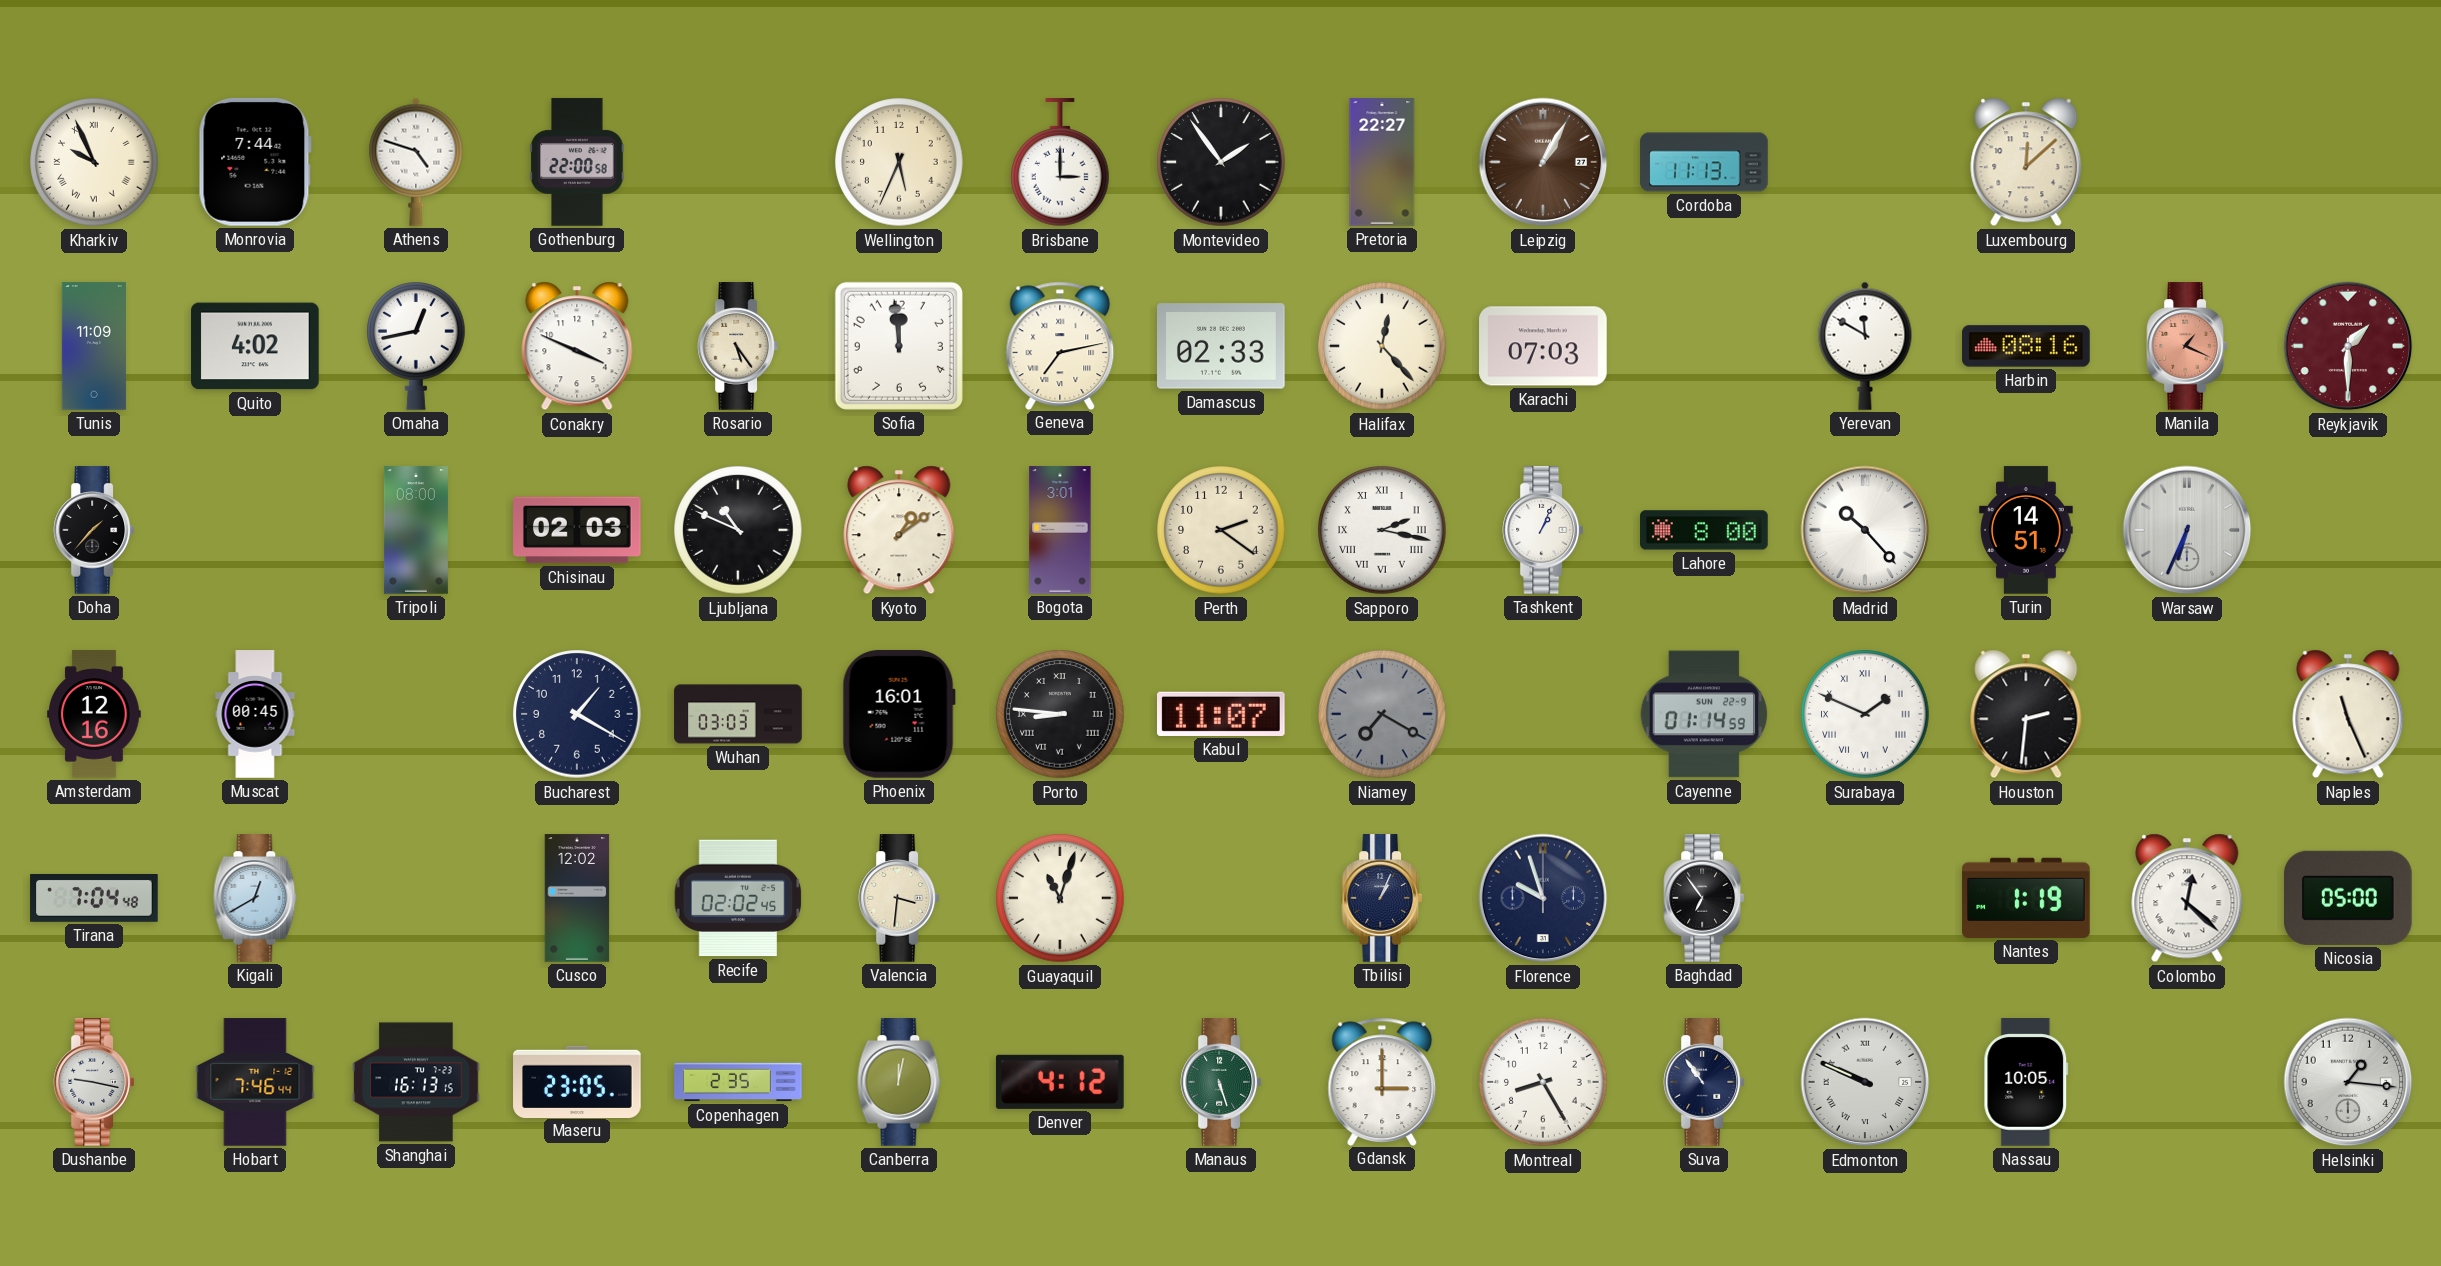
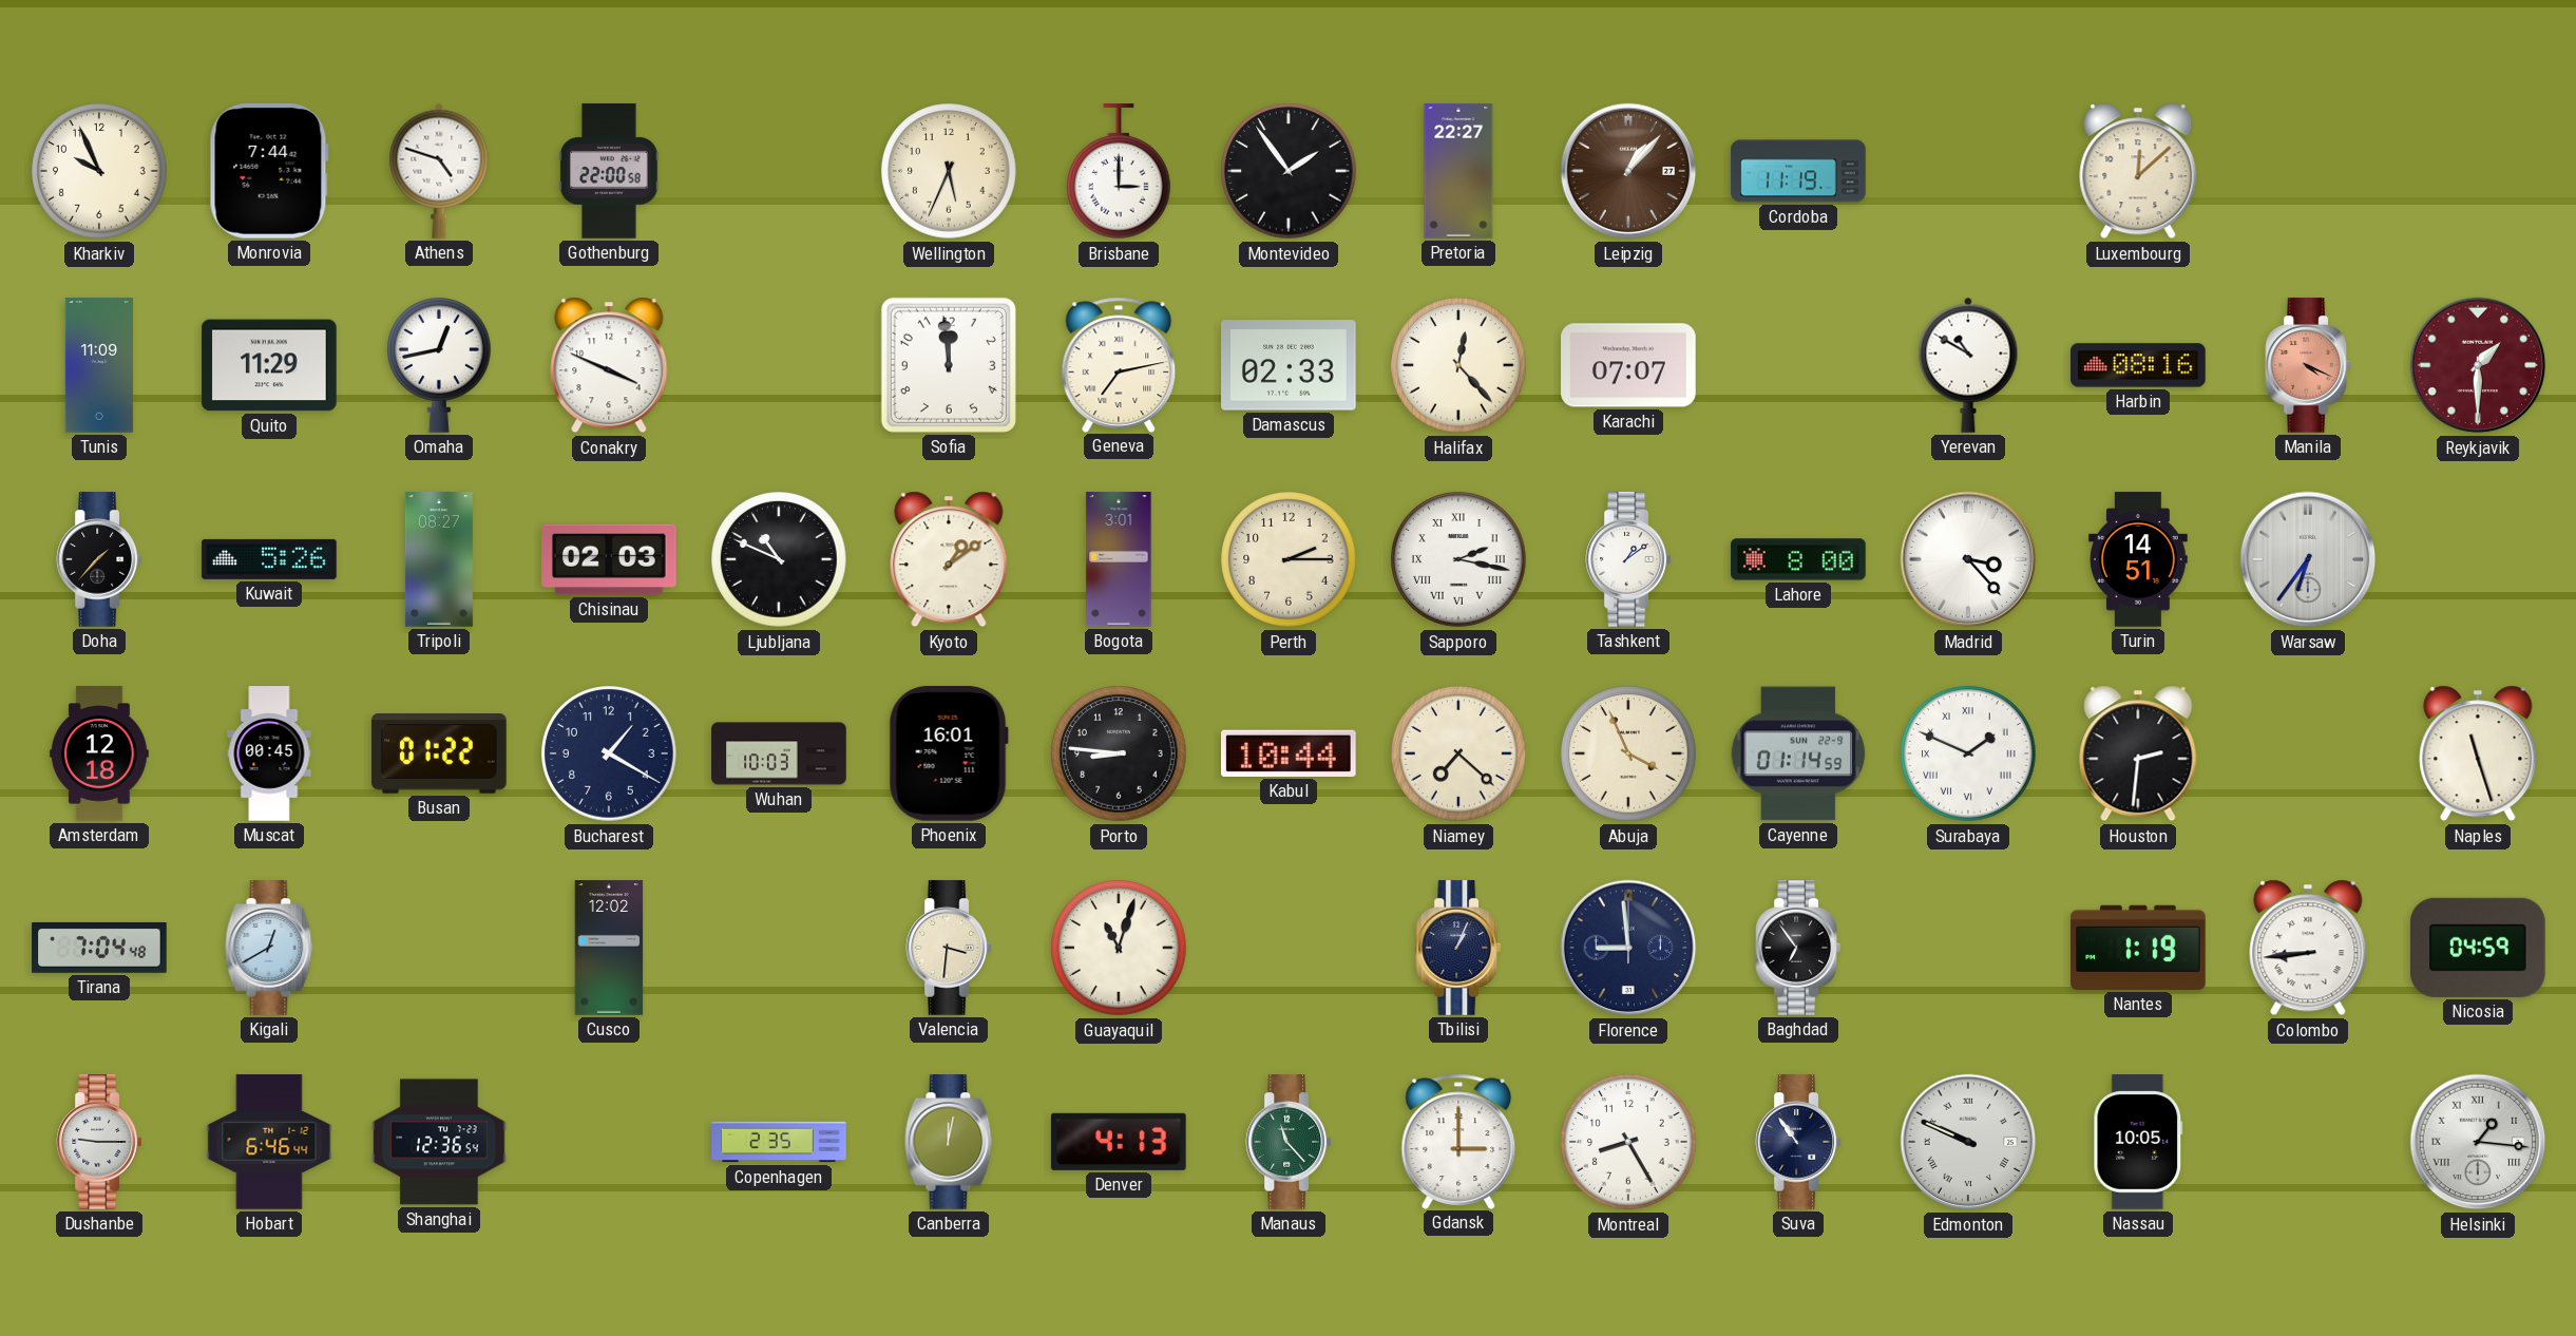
Kharkiv numerals: Roman -> Arabic (99, 171)
Leipzig: 1:05 -> 1:07 (1628, 171)
Cordoba: 11:13 -> 11:19 (1798, 171)
Quito: 4:02 -> 11:29 (269, 365)
Rosario: 5:24 -> none (738, 346)
Karachi: 07:03 -> 07:07 (1628, 365)
Yerevan: 11:50 -> 10:50 (1968, 365)
Manila: 1:19 -> 4:19 (2308, 365)
Kuwait: none -> 5:26 (269, 559)
Tripoli: 08:00 -> 08:27 (439, 559)
Perth: 2:21 -> 2:15 (1289, 559)
Tashkent: 1:04 -> 1:09 (1628, 559)
Madrid: 10:23 -> 3:23 (1968, 559)
Warsaw: 6:34 -> 6:36 (2308, 559)
Amsterdam: 12:16 -> 12:18 (100, 753)
Busan: none -> 01:22 (439, 755)
Wuhan: 03:03 -> 10:03 (779, 753)
Porto numerals: Roman -> Arabic (1119, 753)
Kabul: 11:07 -> 10:44 (1290, 753)
Niamey: 7:20 -> 7:22 (1458, 753)
Niamey dial: grey -> cream (1458, 753)
Abuja: none -> 3:56 (1628, 753)
Naples: 11:26 -> 11:27 (2478, 753)
Recife: 02:02 -> none (738, 898)
Florence: 9:57 -> 8:59 (1628, 948)
Colombo: 12:22 -> 8:44 (2308, 948)
Nicosia: 05:00 -> 04:59 (2479, 948)
Dushanbe: 9:17 -> 9:15 (99, 1142)
Hobart: 7:46 -> 6:46 (269, 1142)
Shanghai: 16:13 -> 12:36 (439, 1142)
Maseru: 23:05 -> none (577, 1081)
Denver: 4:12 -> 4:13 (1119, 1142)
Manaus: 5:27 -> 11:23 (1289, 1142)
Helsinki numerals: Arabic -> Roman (2478, 1142)
